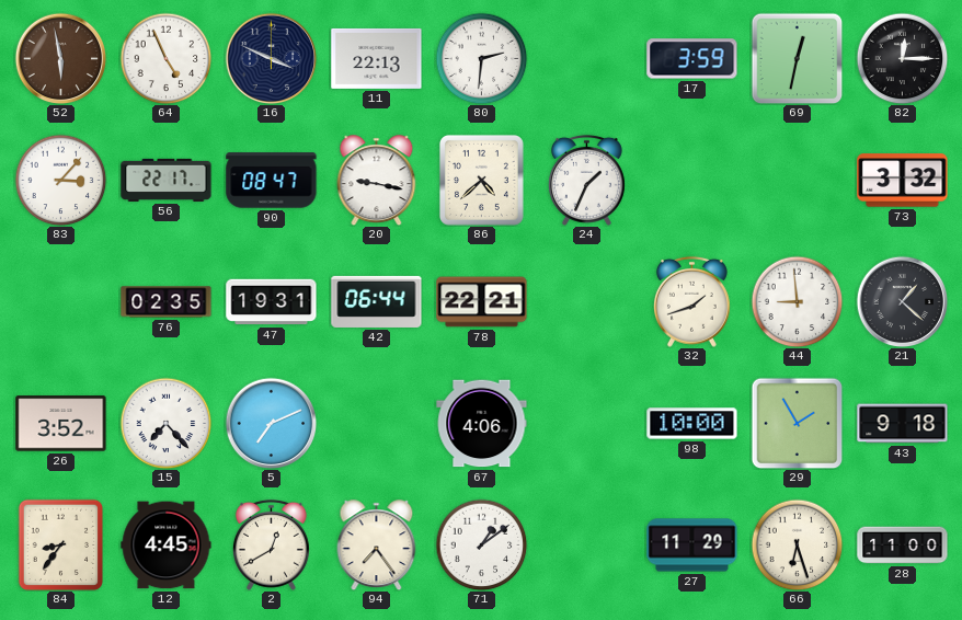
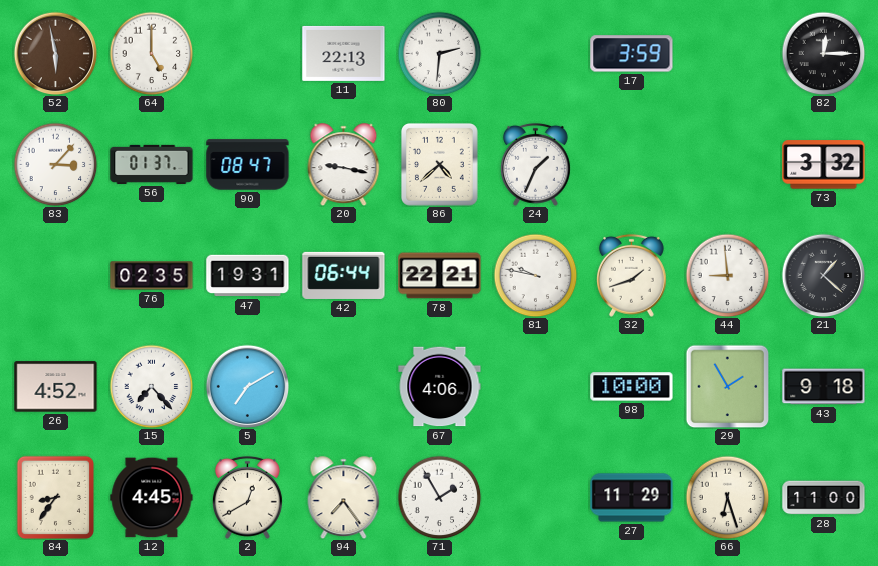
64: 4:56 -> 5:00 (151, 53)
16: 3:49 -> none (271, 58)
69: 12:32 -> none (797, 58)
56: 22:17 -> 01:37 (152, 164)
81: none -> 9:47 (535, 275)
26: 3:52 -> 4:52 (56, 387)
5: 7:11 -> 7:10 (247, 386)
71: 1:09 -> 1:55 (439, 497)
